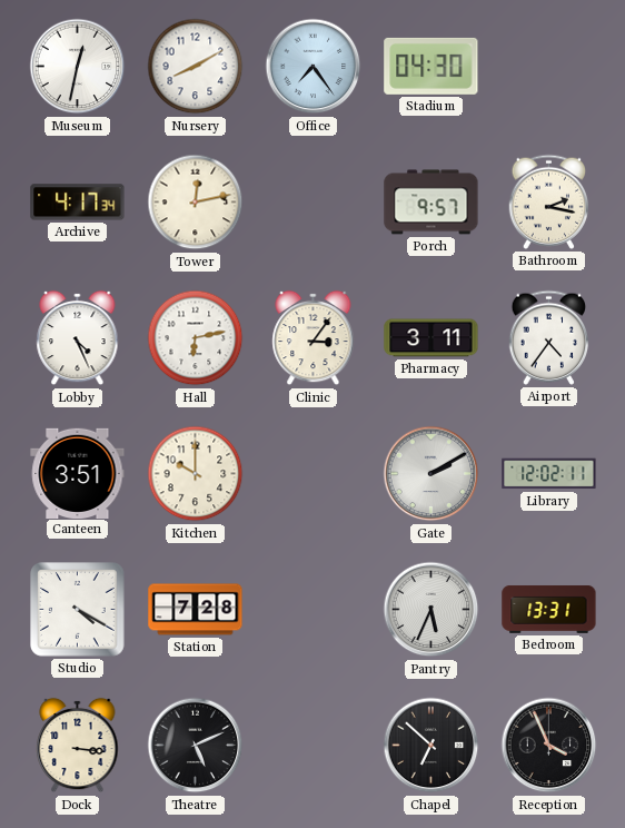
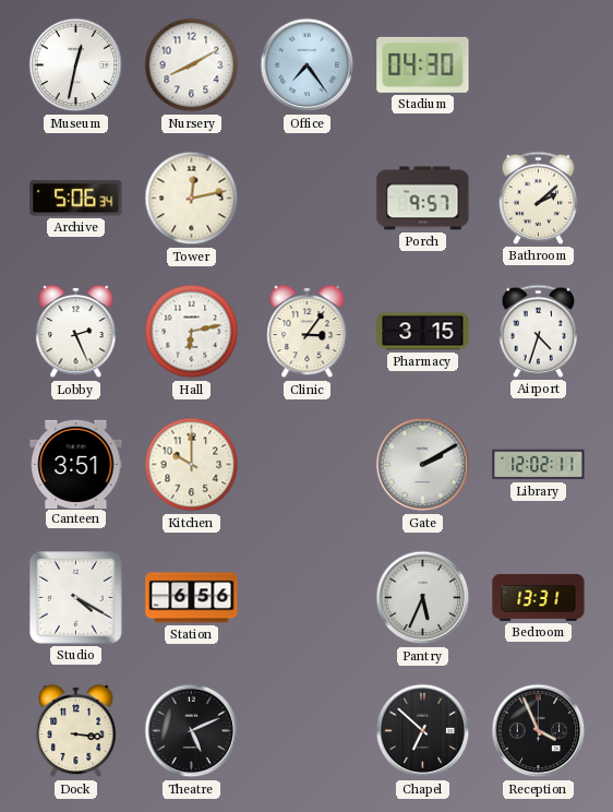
Archive: 4:17 -> 5:06 (76, 199)
Bathroom: 2:17 -> 2:08 (539, 198)
Lobby: 4:26 -> 2:26 (76, 332)
Pharmacy: 3:11 -> 3:15 (423, 332)
Airport: 4:36 -> 4:33 (539, 331)
Station: 7:28 -> 6:56 (192, 598)
